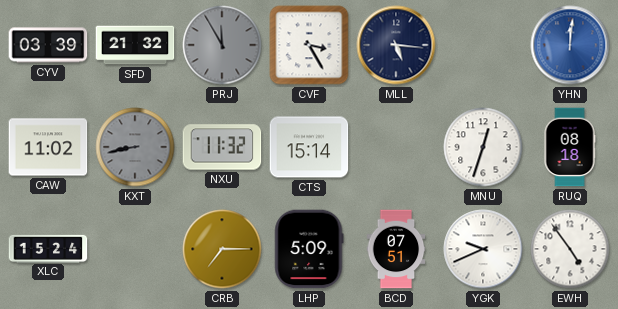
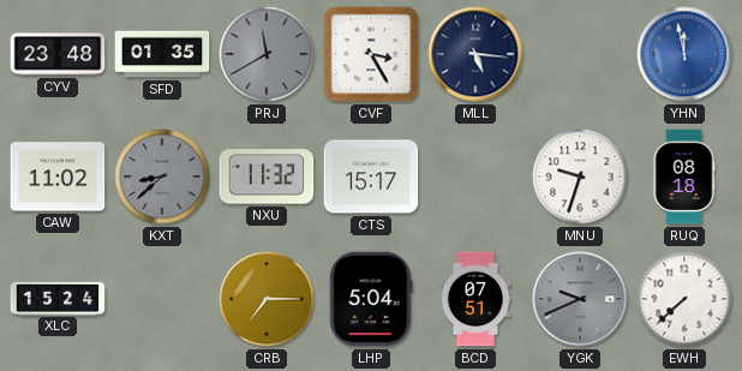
CYV: 03:39 -> 23:48 (58, 54)
SFD: 21:32 -> 01:35 (162, 54)
PRJ: 11:55 -> 11:40 (267, 54)
YHN: 12:01 -> 11:58 (684, 54)
KXT: 8:43 -> 8:38 (162, 176)
CTS: 15:14 -> 15:17 (371, 176)
MNU: 12:33 -> 9:33 (580, 176)
LHP: 5:09 -> 5:04 (371, 299)
YGK dial: white -> grey (580, 299)
EWH: 4:54 -> 7:38 (684, 299)
